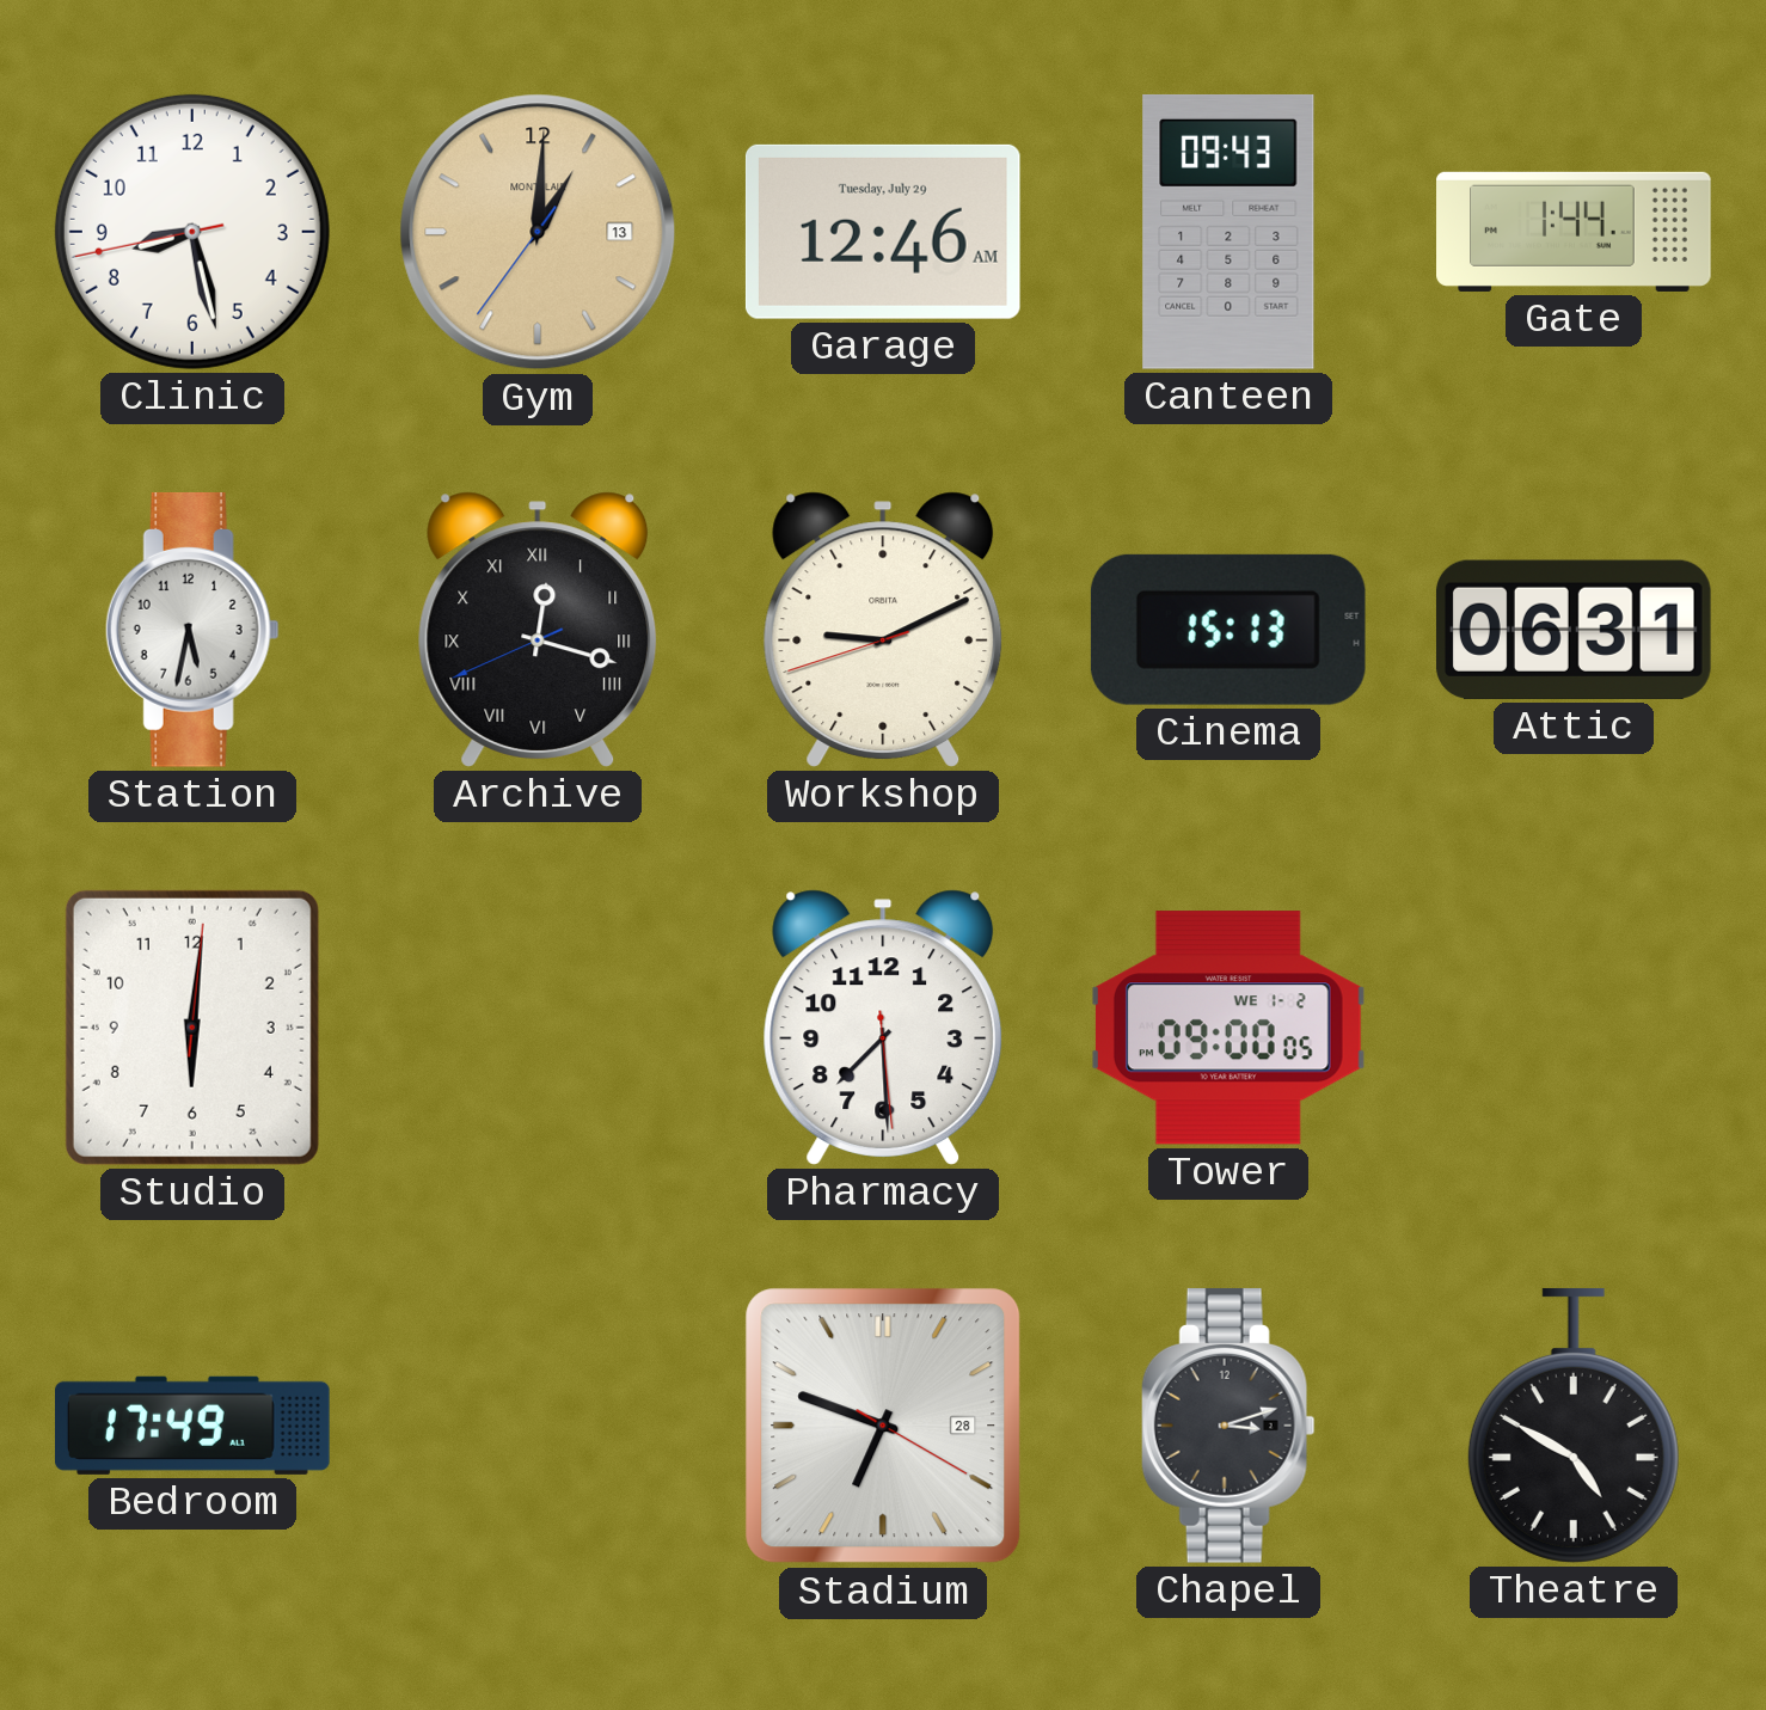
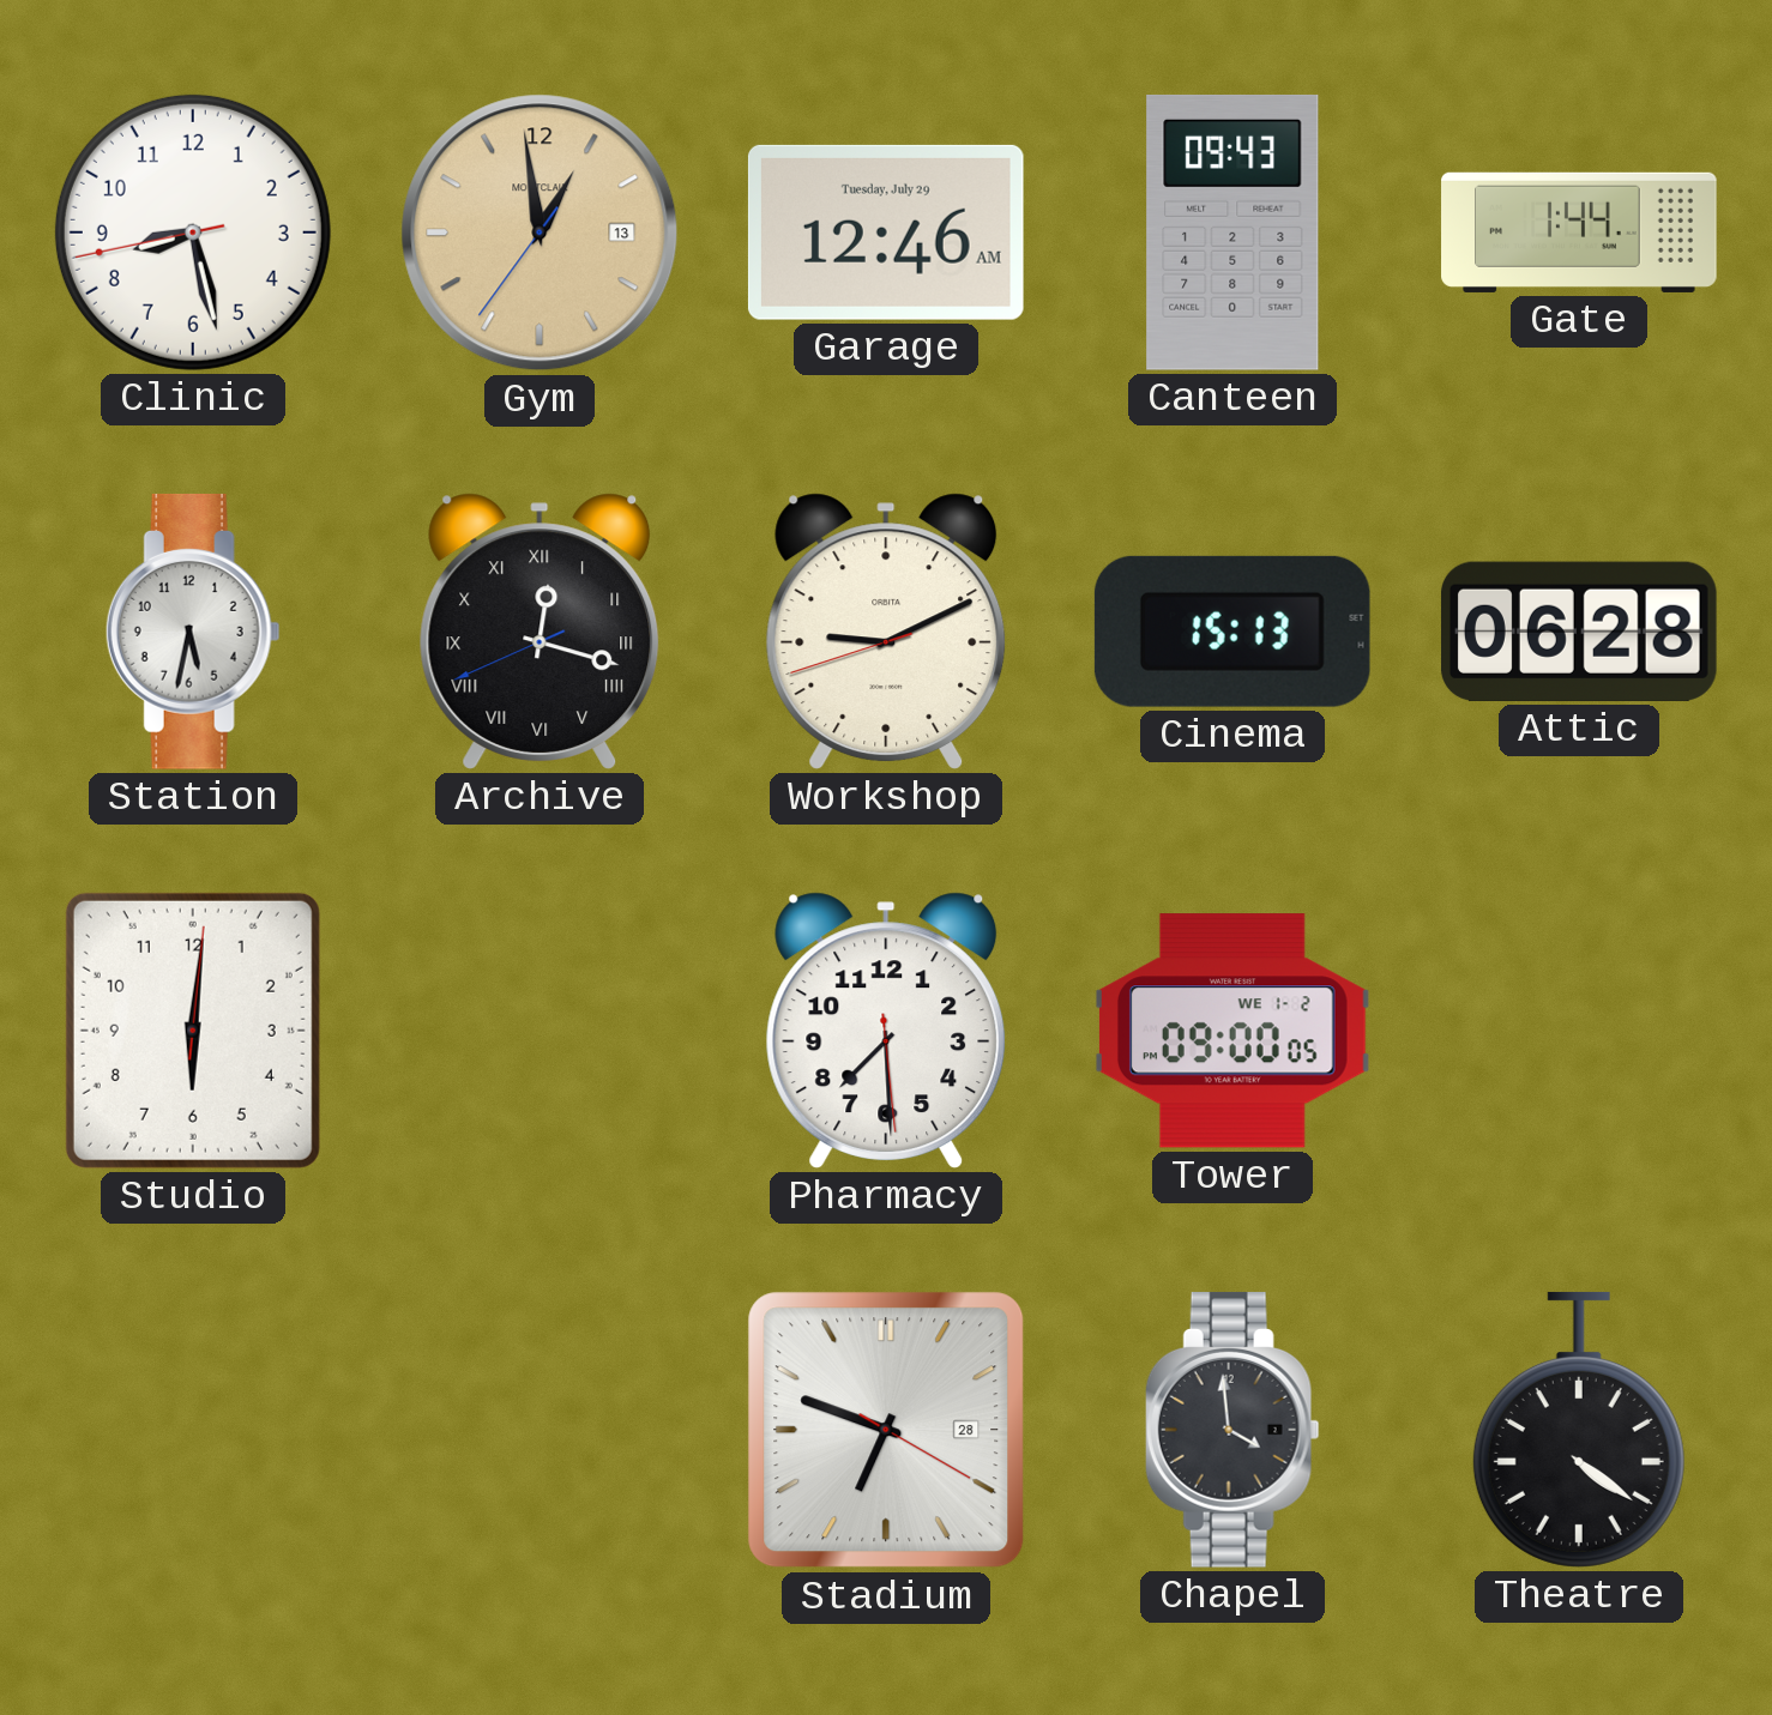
Gym: 1:00 -> 12:58 (540, 233)
Attic: 06:31 -> 06:28 (1579, 632)
Bedroom: 17:49 -> none (194, 1426)
Chapel: 3:12 -> 3:59 (1232, 1430)
Theatre: 4:50 -> 4:21 (1579, 1430)
